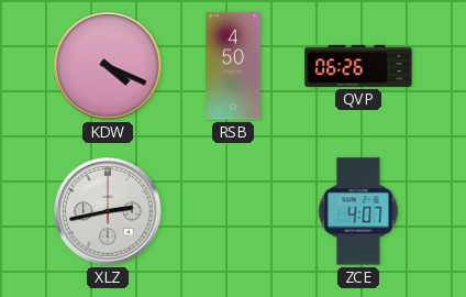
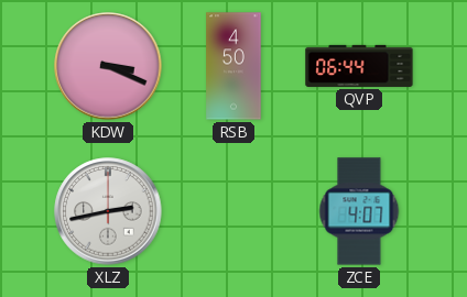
KDW: 4:19 -> 3:19 (108, 66)
QVP: 06:26 -> 06:44 (359, 66)
